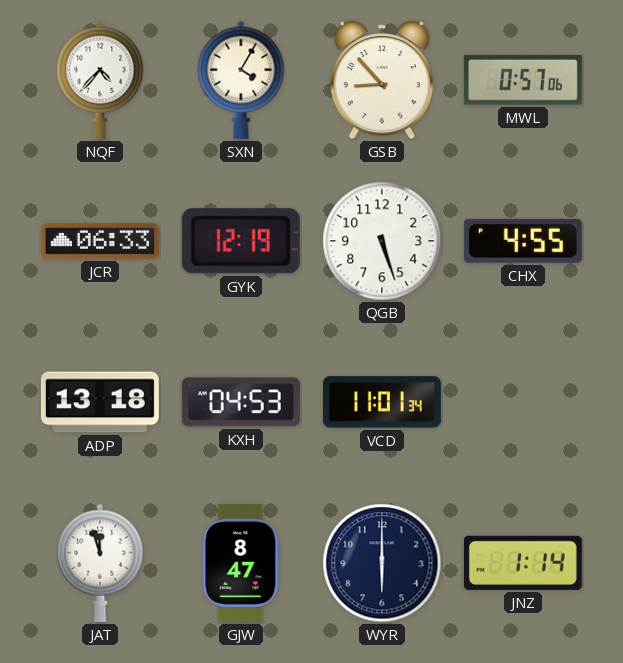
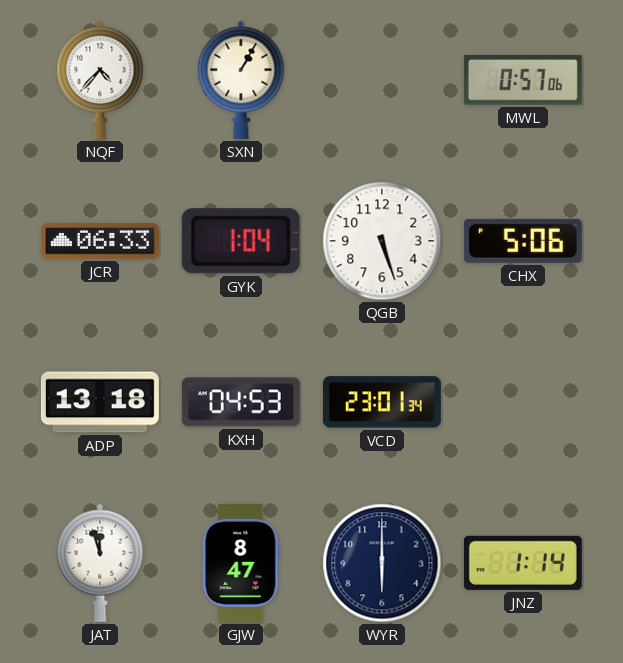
SXN: 4:05 -> 1:05 (241, 80)
GSB: 8:53 -> none (382, 80)
GYK: 12:19 -> 1:04 (241, 241)
CHX: 4:55 -> 5:06 (523, 241)
VCD: 11:01 -> 23:01 (382, 402)
